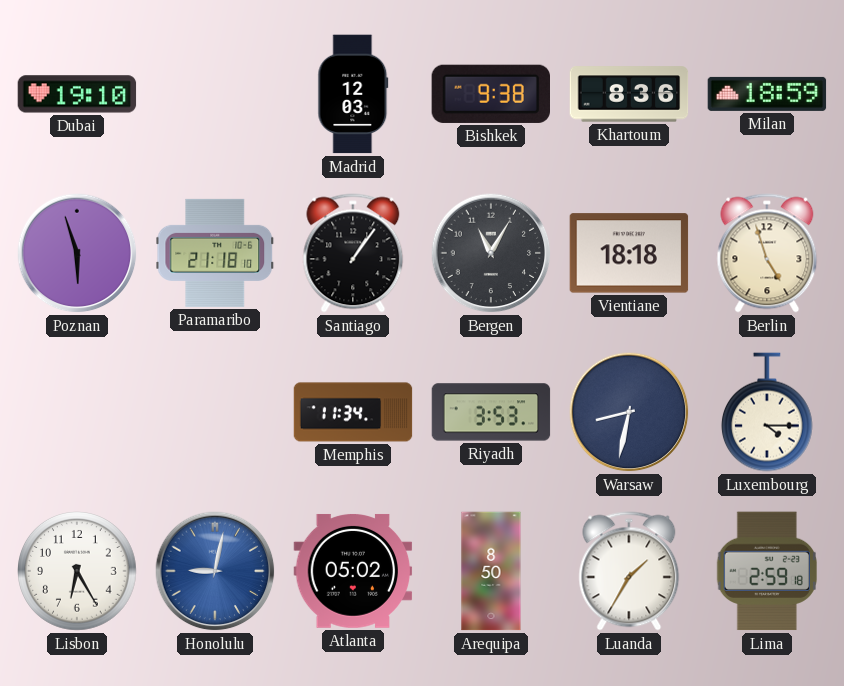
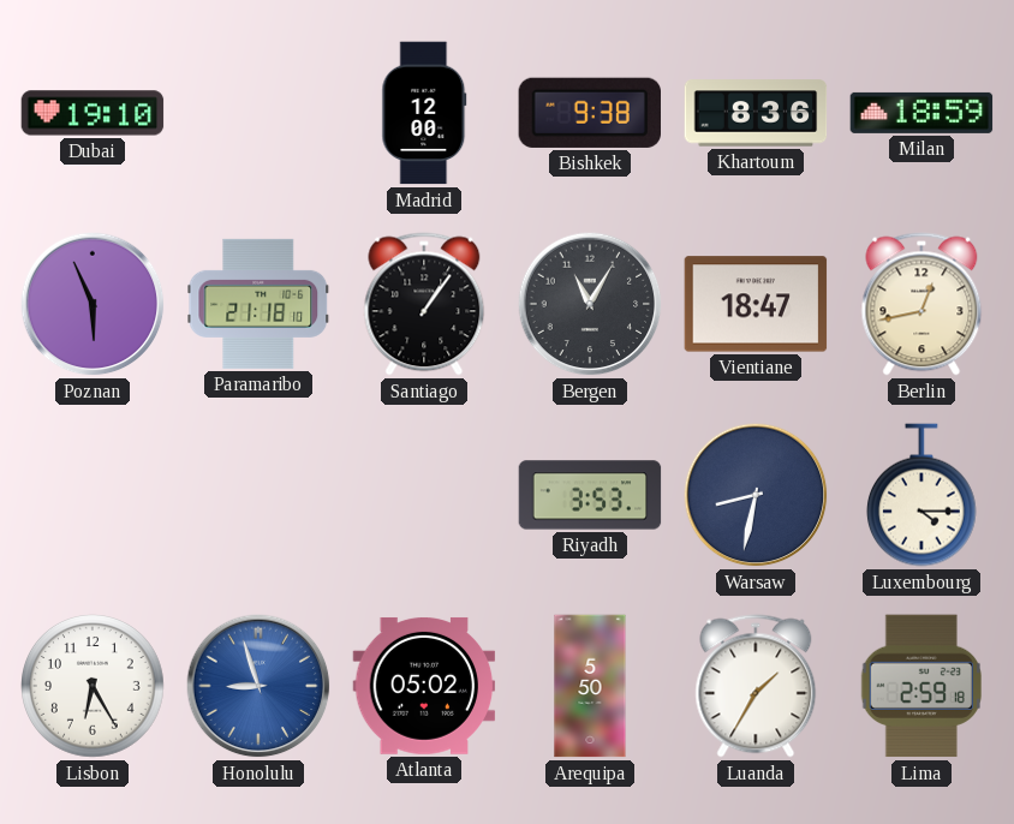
Madrid: 12:03 -> 12:00 (424, 113)
Poznan: 5:57 -> 5:56 (93, 304)
Vientiane: 18:18 -> 18:47 (756, 304)
Berlin: 4:57 -> 12:43 (921, 304)
Memphis: 11:34 -> none (353, 412)
Honolulu: 9:02 -> 8:57 (258, 686)
Arequipa: 8:50 -> 5:50 (590, 686)
